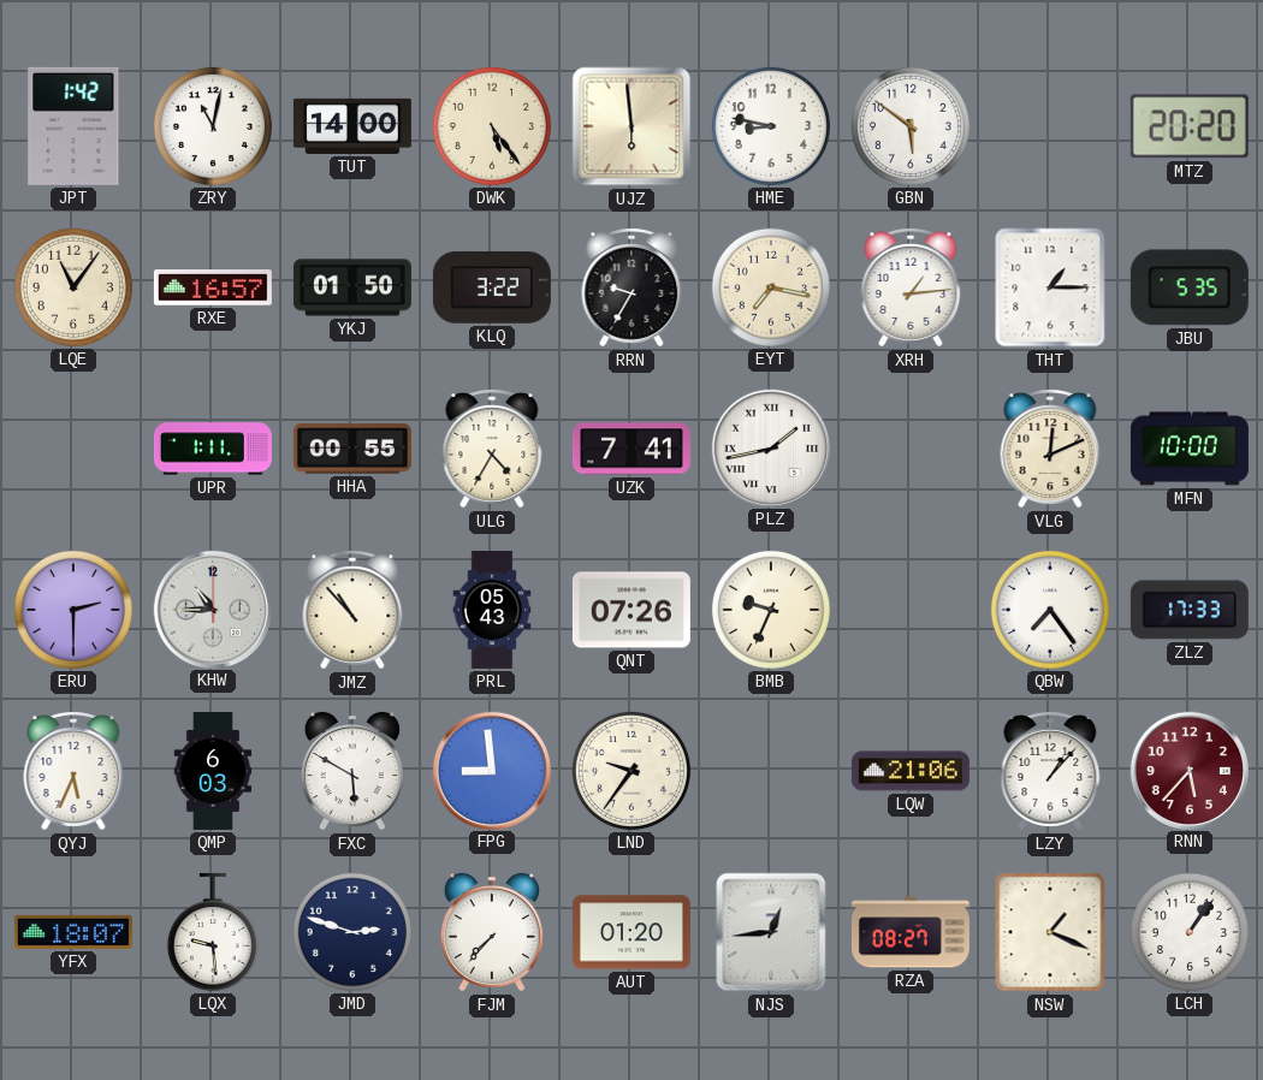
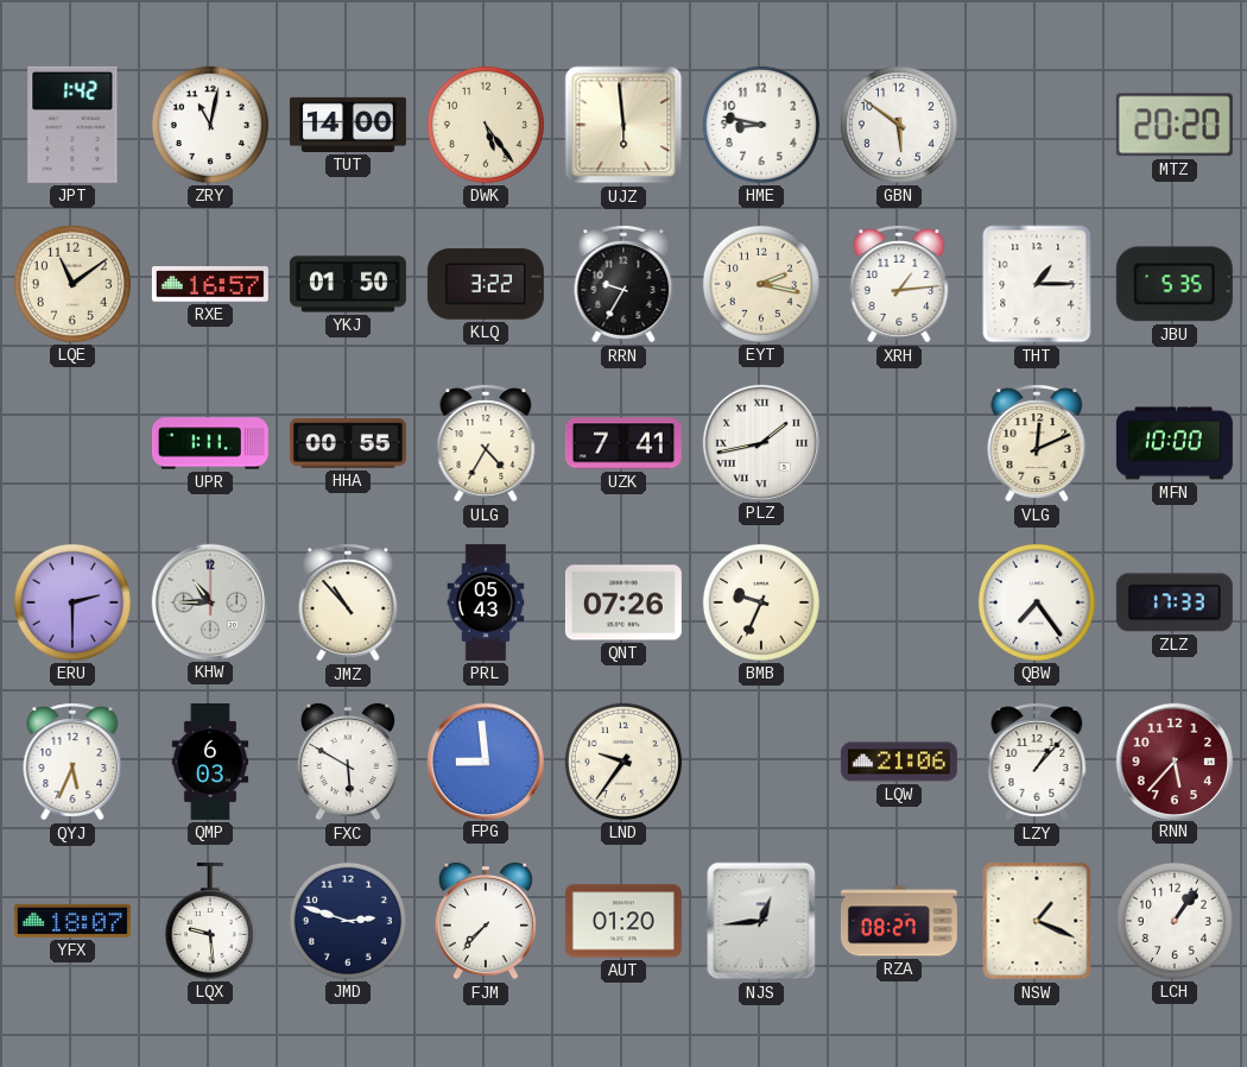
LQE: 11:06 -> 11:09 (72, 284)
EYT: 7:17 -> 2:17 (761, 284)
